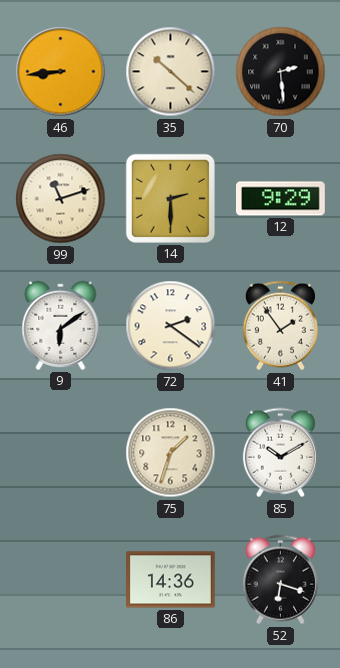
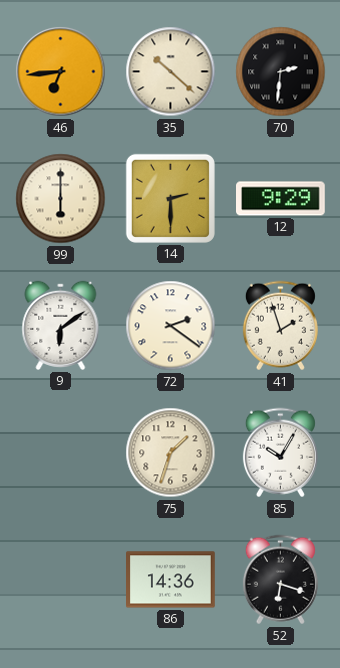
46: 8:44 -> 6:44 (61, 72)
70: 2:29 -> 2:31 (281, 72)
99: 11:12 -> 6:00 (61, 199)
41: 1:54 -> 1:57 (280, 326)
85: 10:10 -> 10:05 (280, 453)
